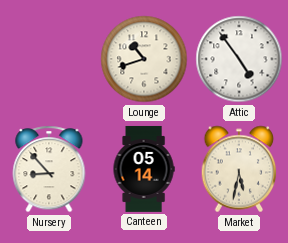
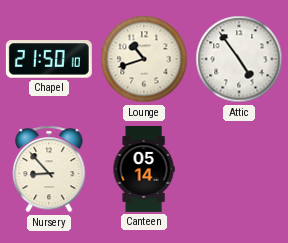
Chapel: none -> 21:50 (49, 59)
Market: 5:32 -> none (239, 169)
